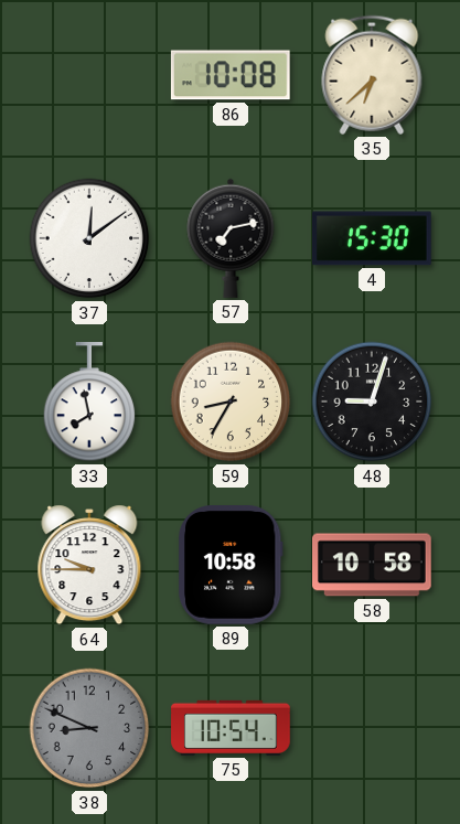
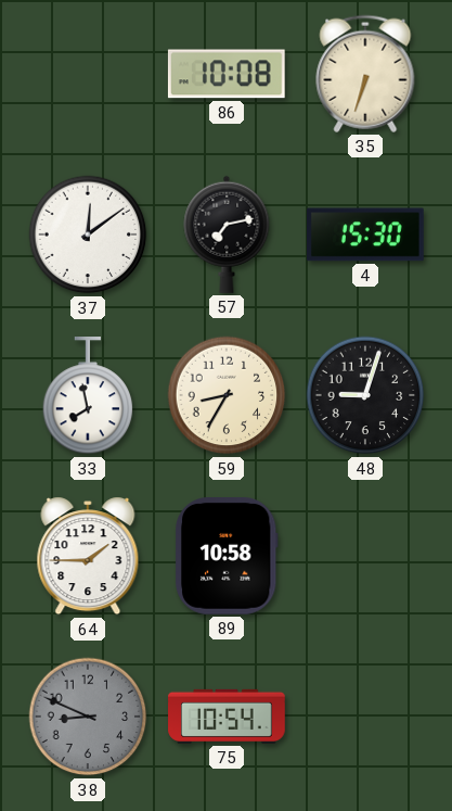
35: 6:38 -> 6:33 (365, 74)
64: 9:45 -> 1:45 (88, 556)
58: 10:58 -> none (373, 565)
